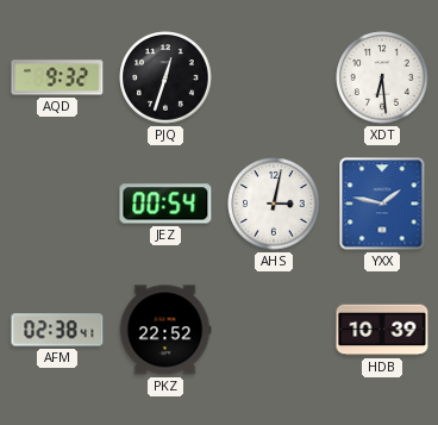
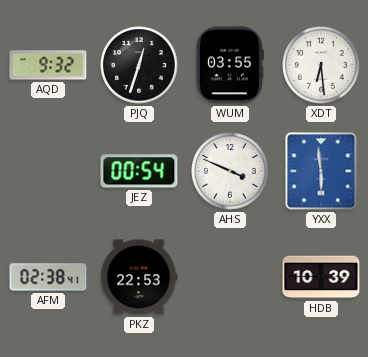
WUM: none -> 03:55 (230, 65)
AHS: 3:02 -> 3:49 (230, 171)
YXX: 1:47 -> 5:59 (321, 171)
PKZ: 22:52 -> 22:53 (139, 277)
